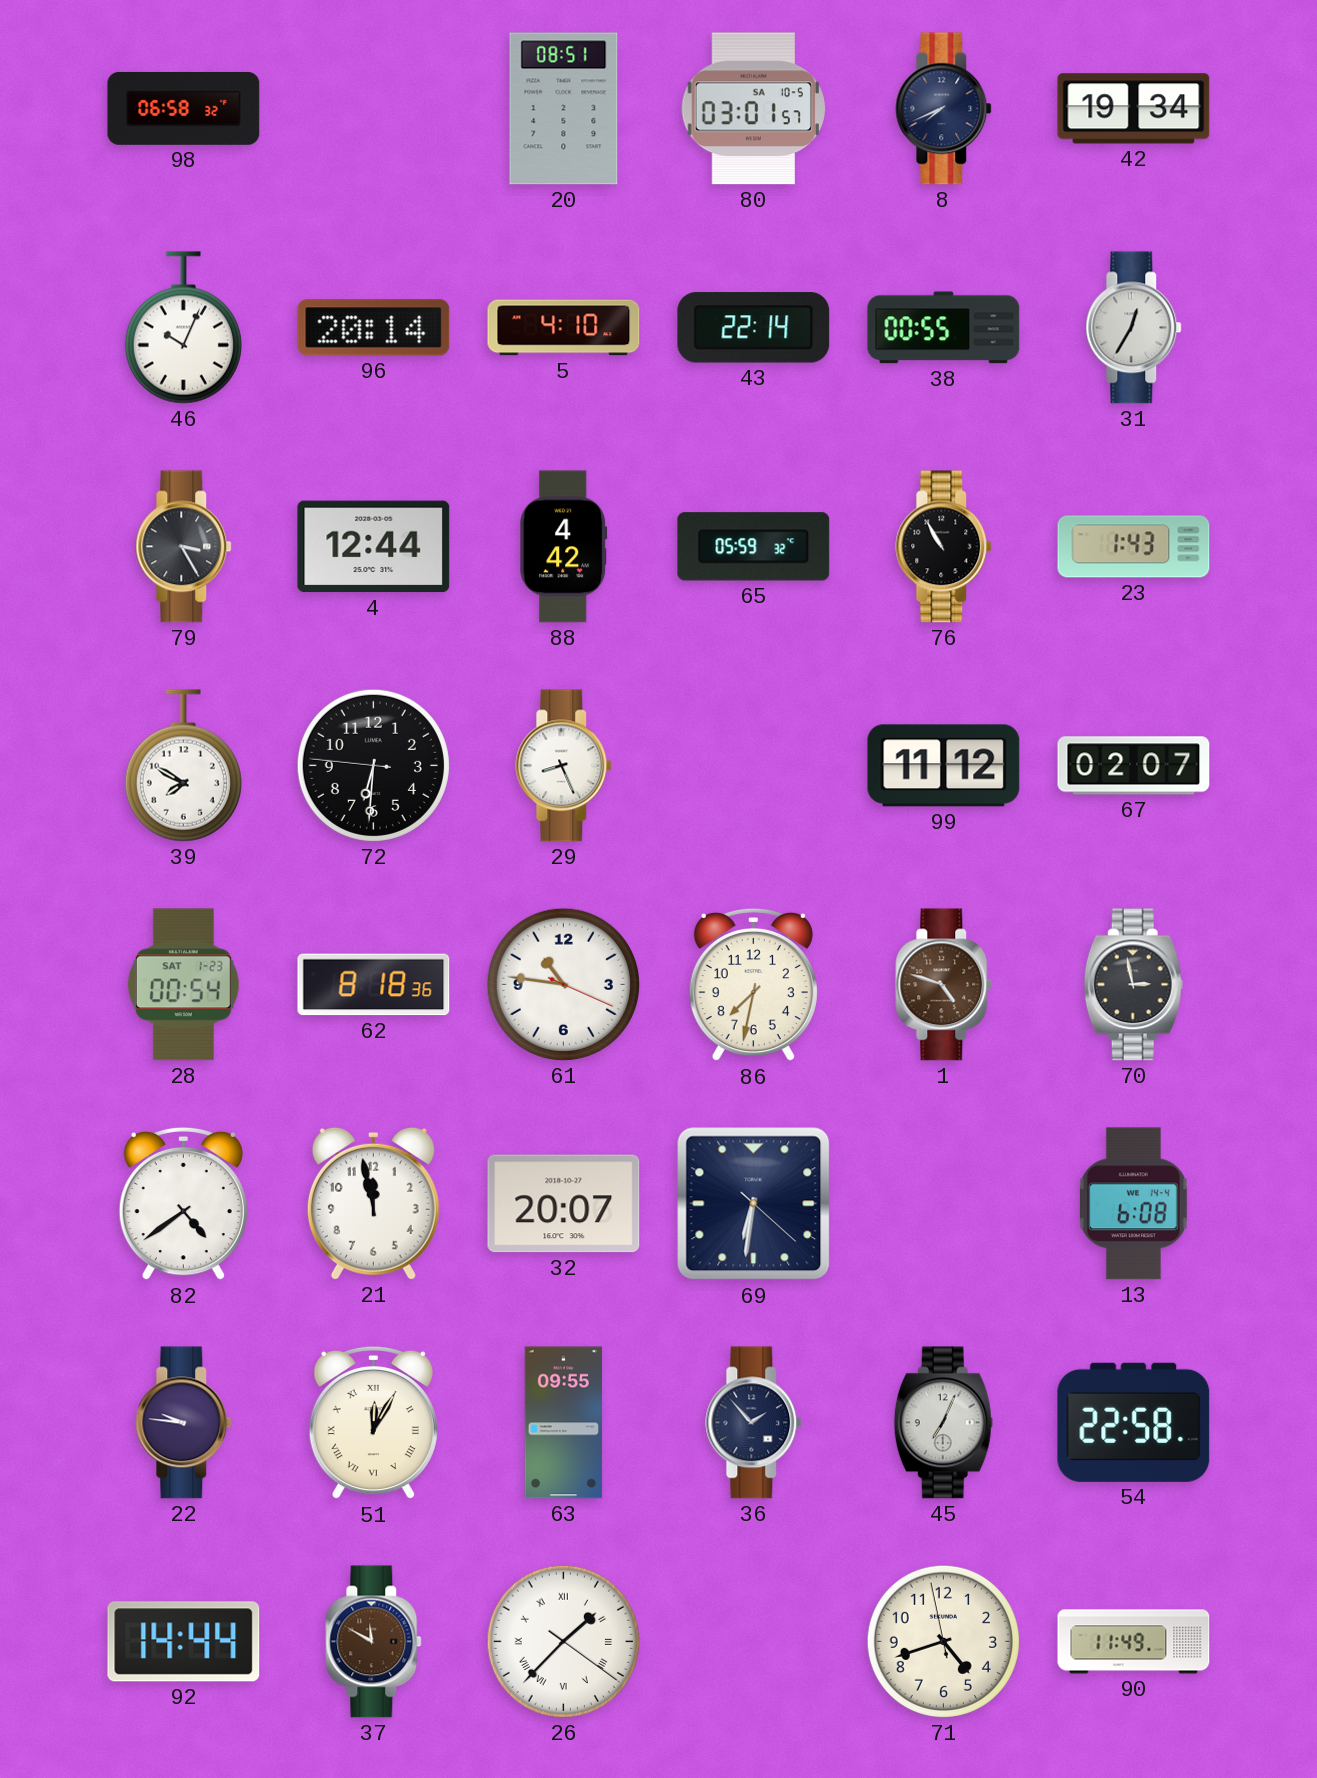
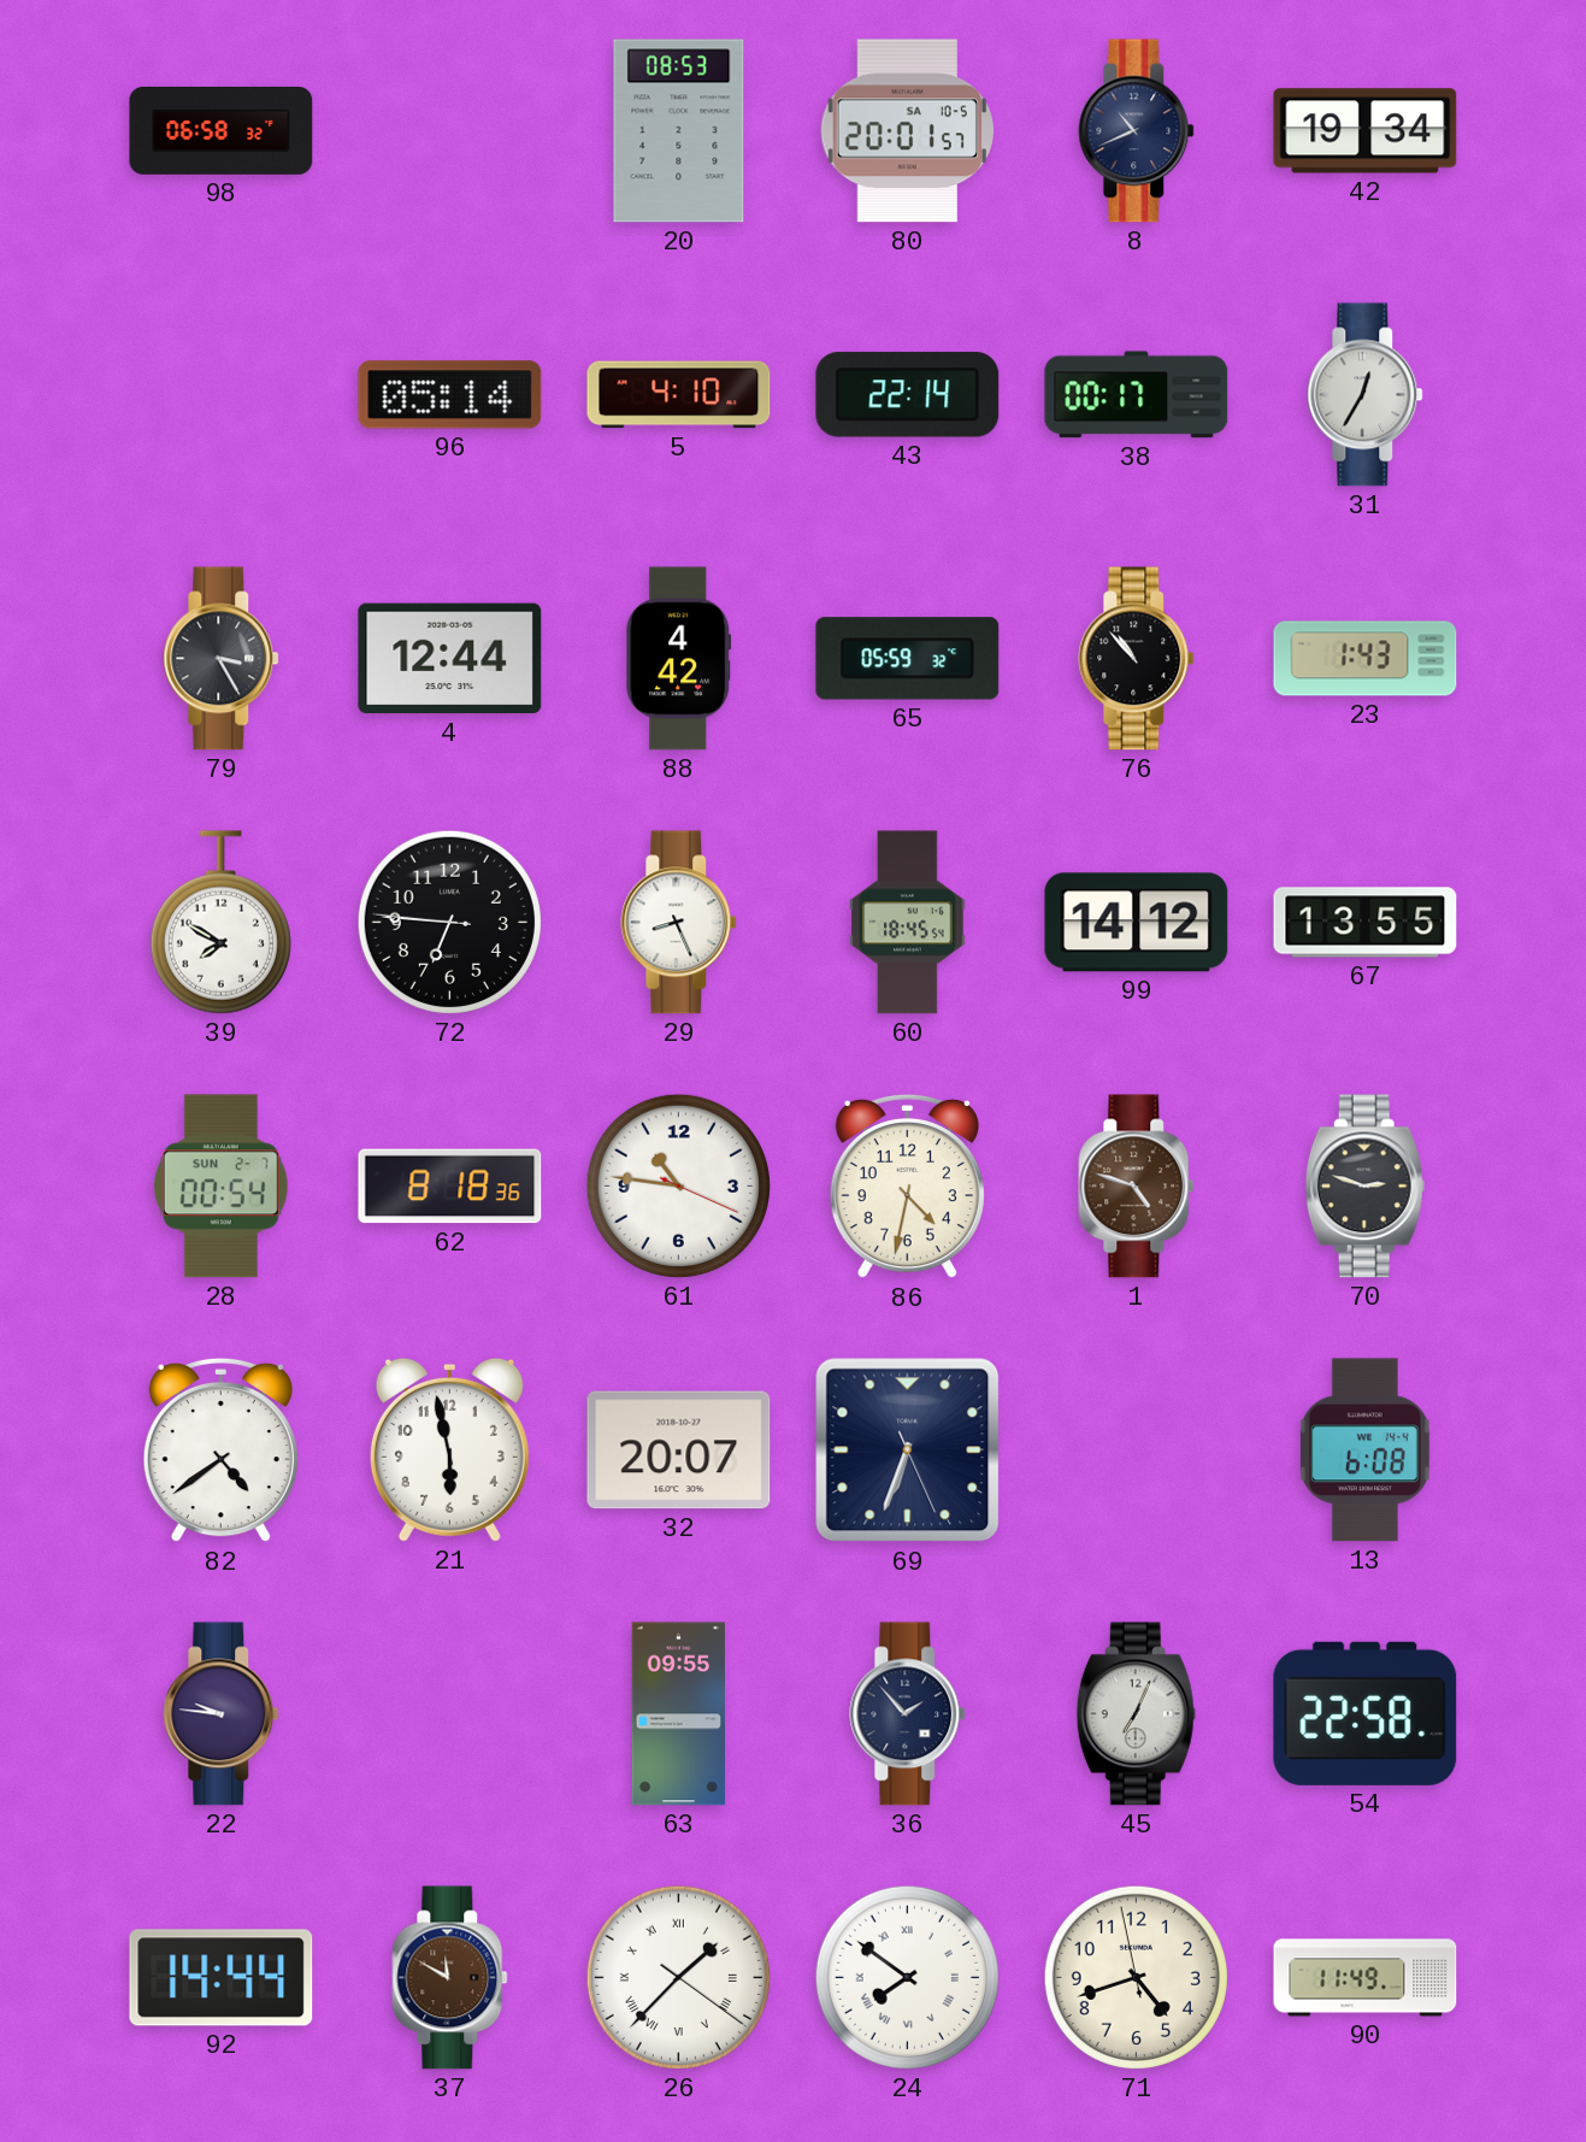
20: 08:51 -> 08:53 (679, 131)
80: 03:01 -> 20:01 (907, 131)
8: 7:41 -> 10:41 (1137, 131)
46: 10:04 -> none (183, 328)
96: 20:14 -> 05:14 (450, 395)
38: 00:55 -> 00:17 (1137, 395)
76: 10:55 -> 10:53 (1137, 659)
72: 6:30 -> 6:45 (449, 922)
60: none -> 18:45 (908, 923)
99: 11:12 -> 14:12 (1137, 923)
67: 02:07 -> 13:55 (1366, 923)
28 date: SAT 1-23 -> SUN 2-7 (220, 1187)
86: 7:32 -> 4:32 (907, 1187)
70: 2:58 -> 2:48 (1364, 1187)
21: 11:58 -> 5:58 (449, 1449)
69: 6:31 -> 6:33 (908, 1450)
51: 12:05 -> none (373, 1423)
24: none -> 7:51 (907, 1977)
